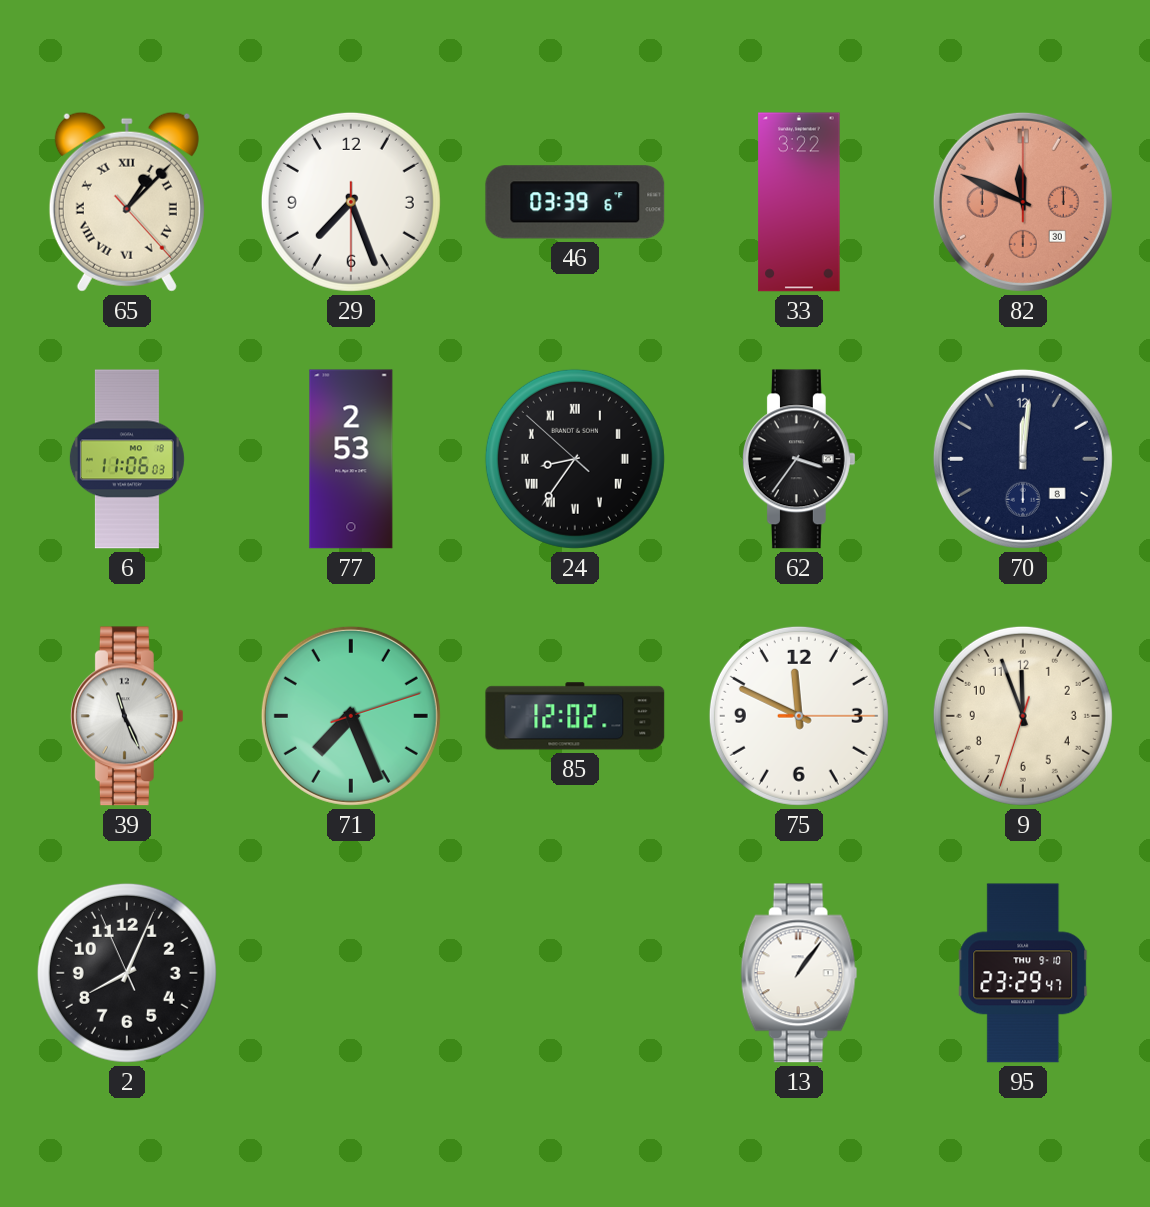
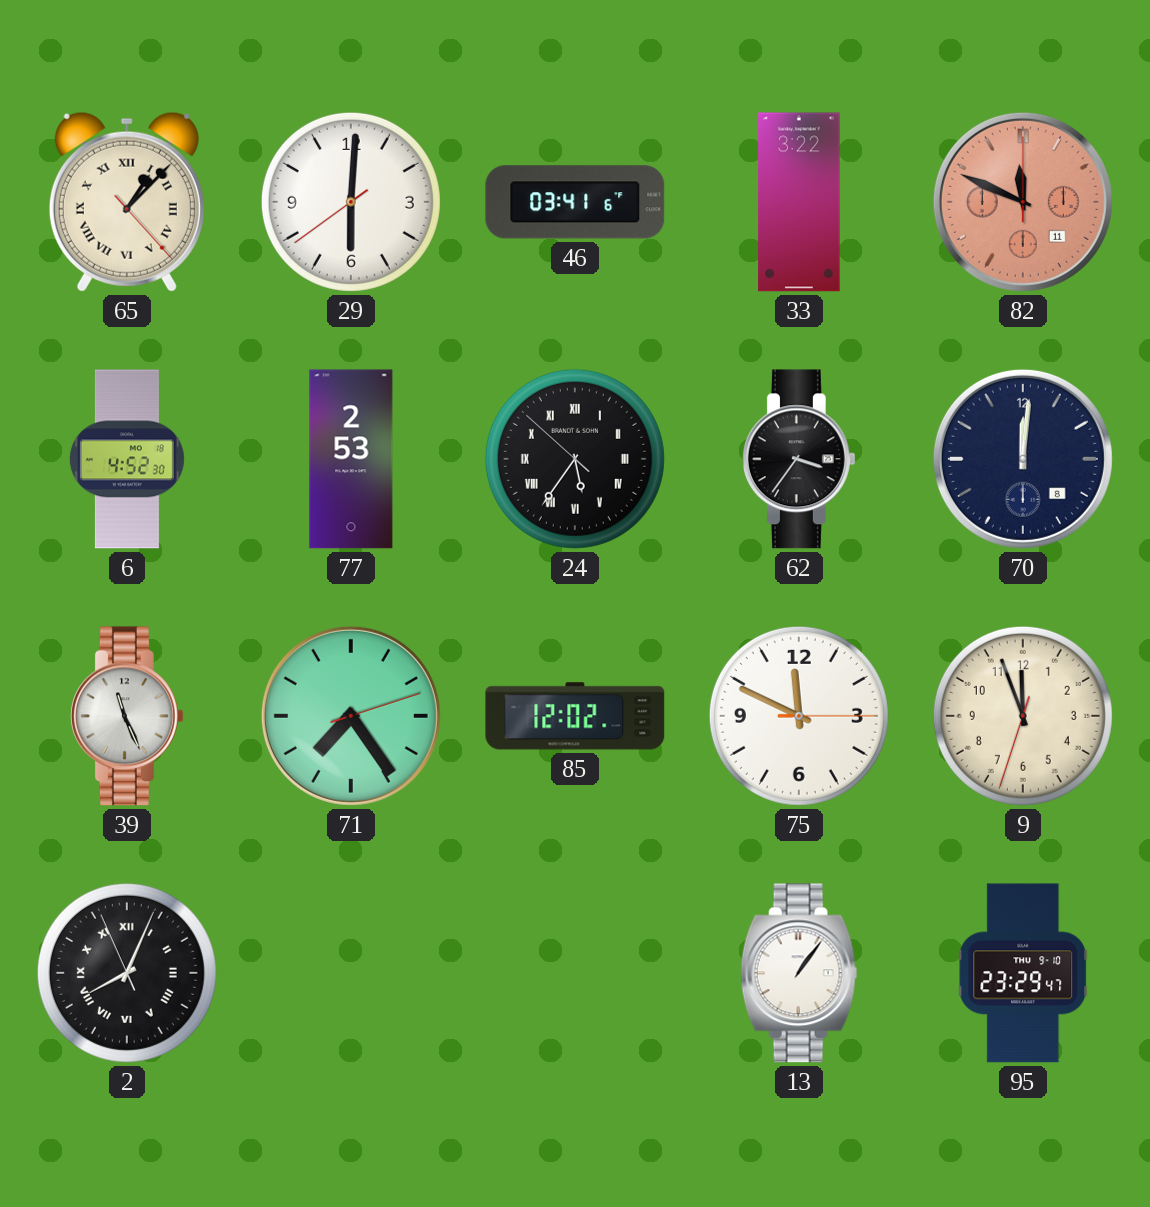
29: 7:26 -> 6:00 (351, 202)
46: 03:39 -> 03:41 (575, 202)
82 date: 30 -> 11 (1023, 202)
6: 11:06 -> 4:52 (127, 459)
24: 8:35 -> 5:35 (575, 459)
71: 7:26 -> 7:24 (351, 716)
2 numerals: Arabic -> Roman (127, 973)
